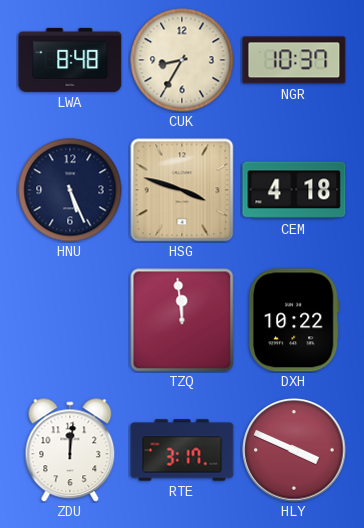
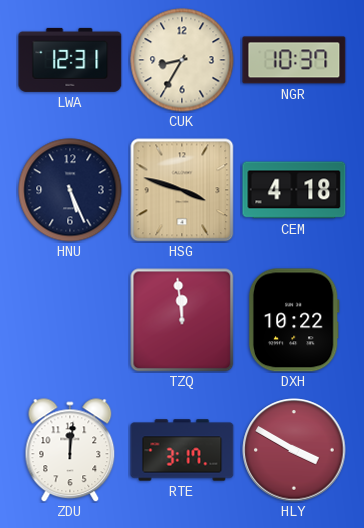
LWA: 8:48 -> 12:31 (70, 60)
HLY: 3:49 -> 3:50 (294, 450)
